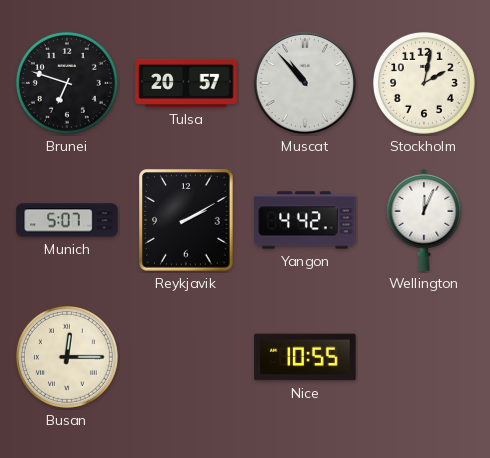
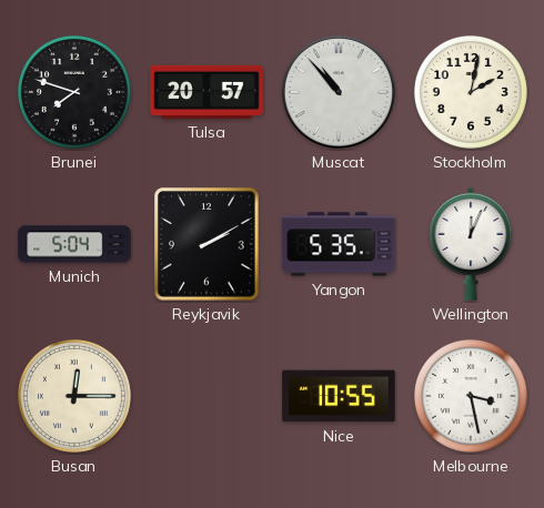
Brunei: 6:48 -> 7:48 (74, 92)
Munich: 5:07 -> 5:04 (74, 244)
Yangon: 4:42 -> 5:35 (339, 244)
Melbourne: none -> 3:28 (471, 396)
